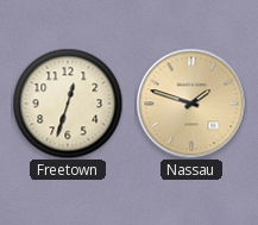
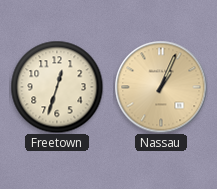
Nassau: 1:48 -> 1:04 (161, 87)
